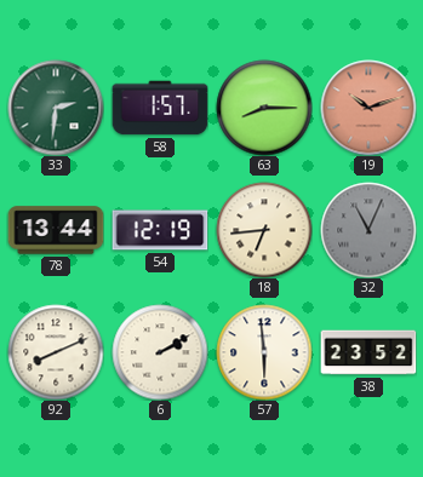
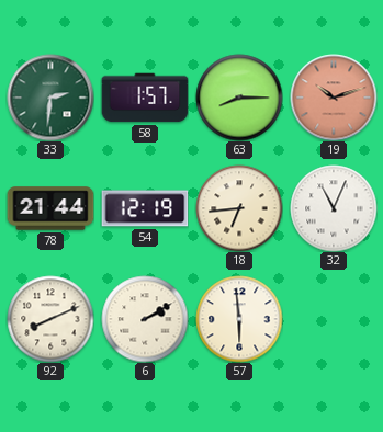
78: 13:44 -> 21:44 (50, 208)
32 dial: grey -> white (334, 208)
38: 23:52 -> none (368, 352)
